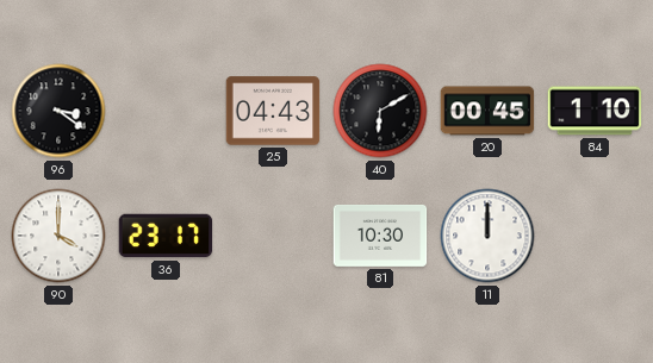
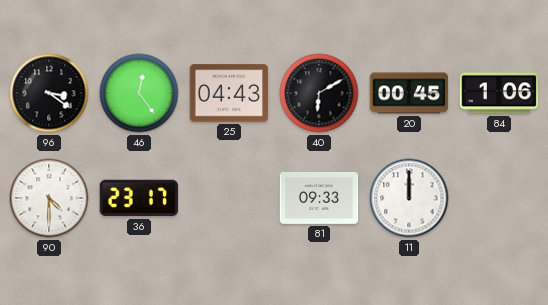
46: none -> 12:24 (139, 93)
84: 1:10 -> 1:06 (499, 93)
90: 4:00 -> 4:30 (49, 198)
81: 10:30 -> 09:33 (319, 199)
